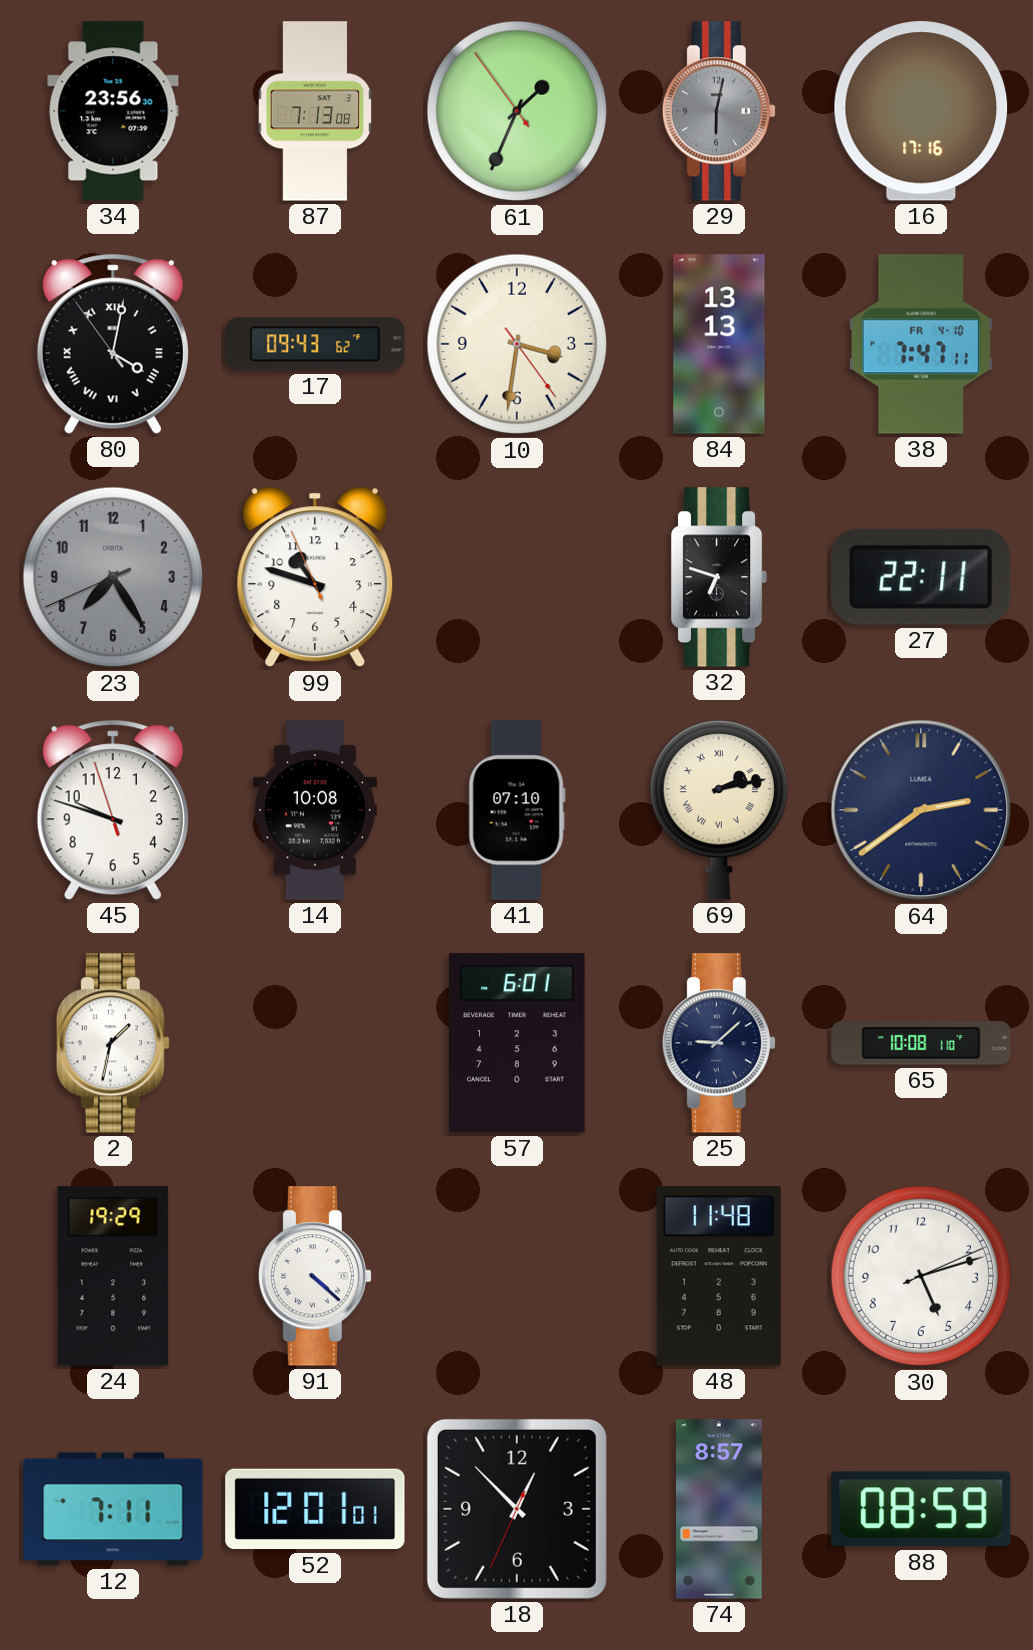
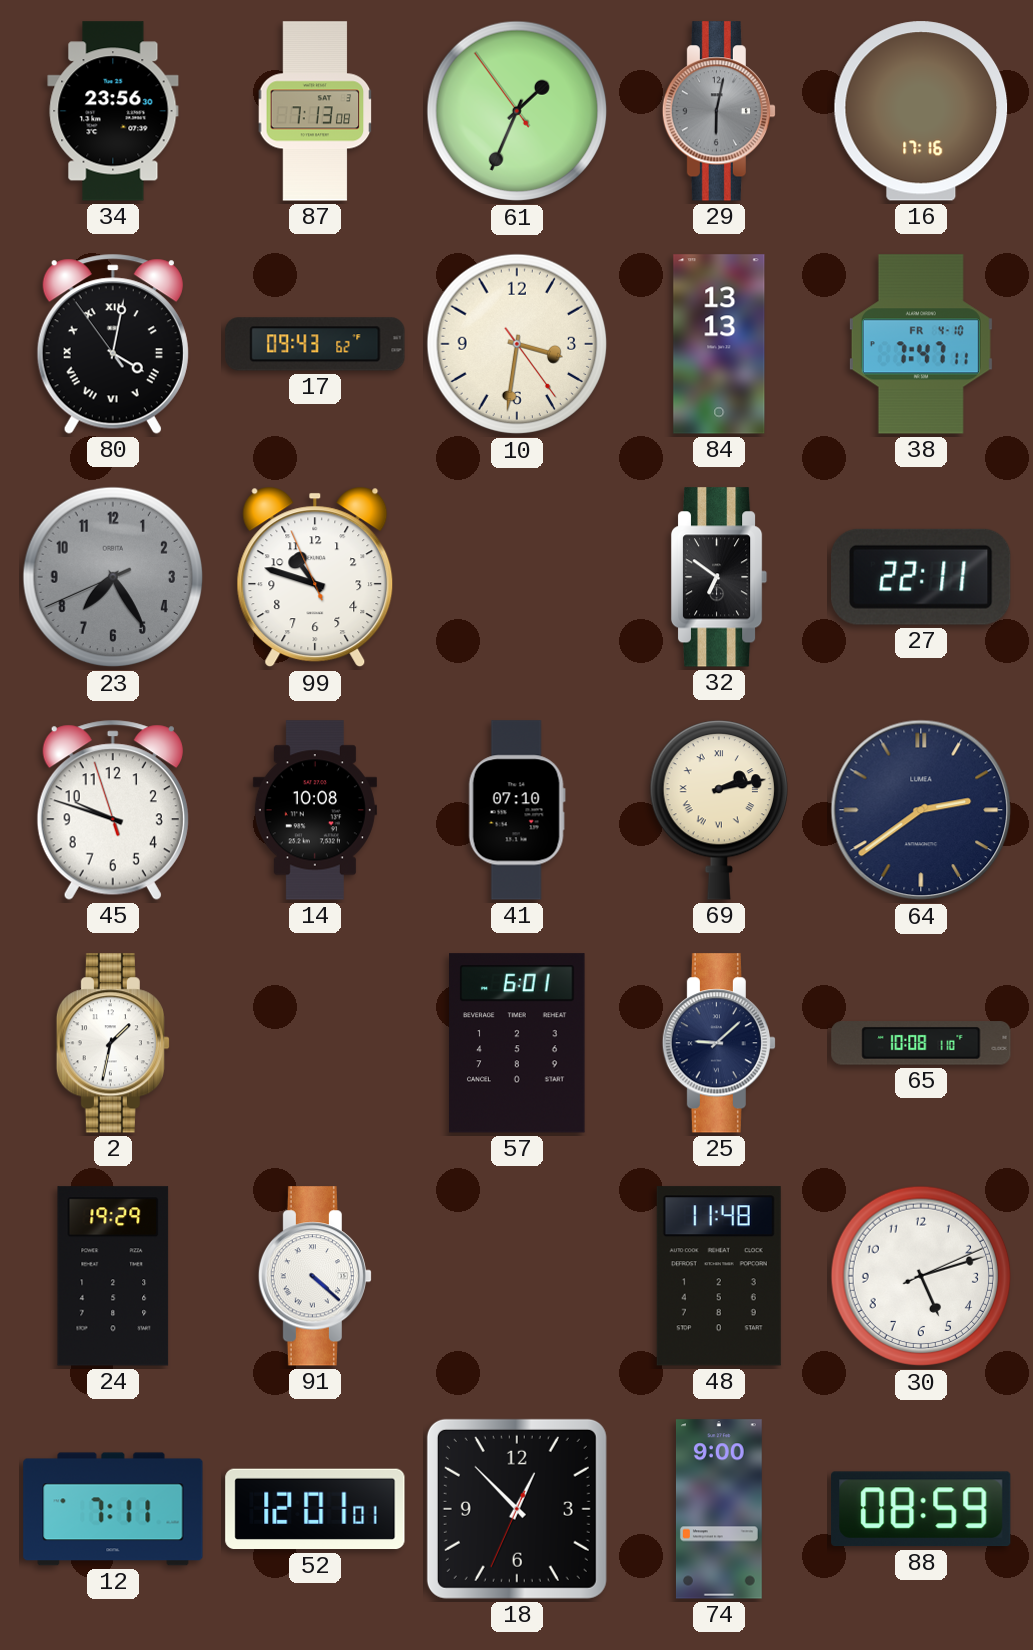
32: 6:48 -> 6:51 (719, 577)
74: 8:57 -> 9:00 (719, 1509)
